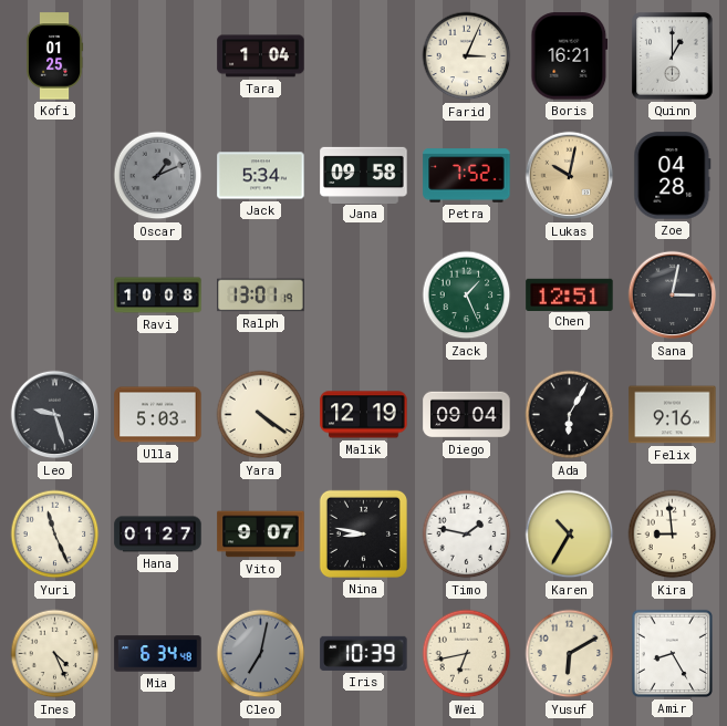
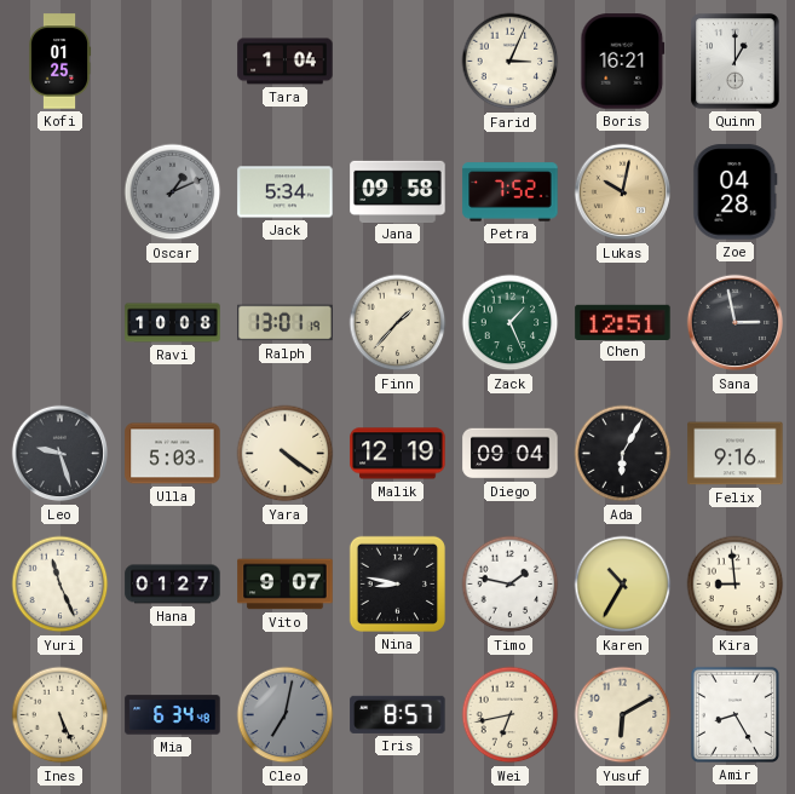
Finn: none -> 1:37 (398, 323)
Sana: 3:02 -> 2:58 (736, 323)
Ines: 4:26 -> 5:26 (61, 715)
Iris: 10:39 -> 8:57 (398, 714)
